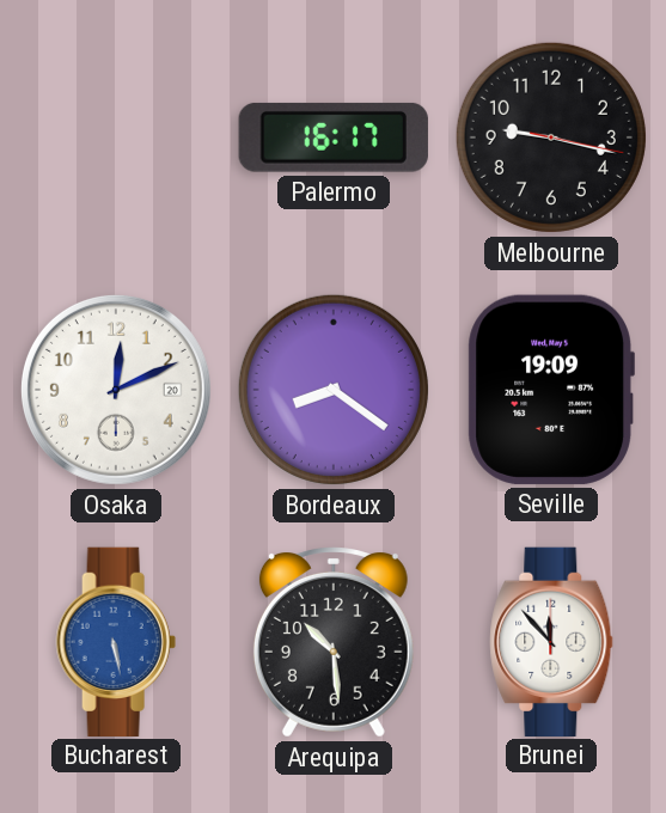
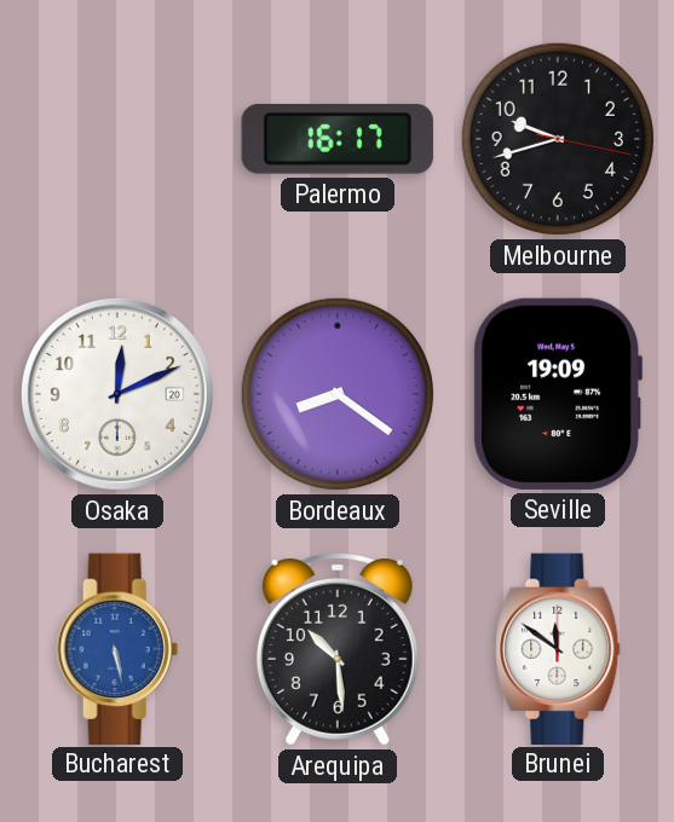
Melbourne: 9:17 -> 9:42 (558, 139)
Brunei: 11:53 -> 11:51 (558, 648)
